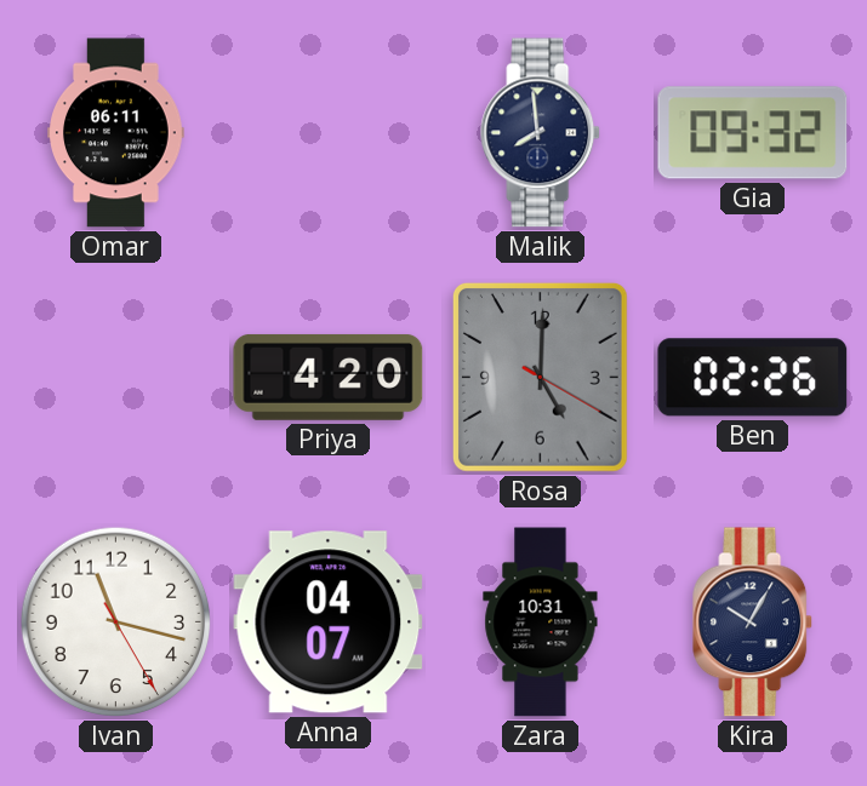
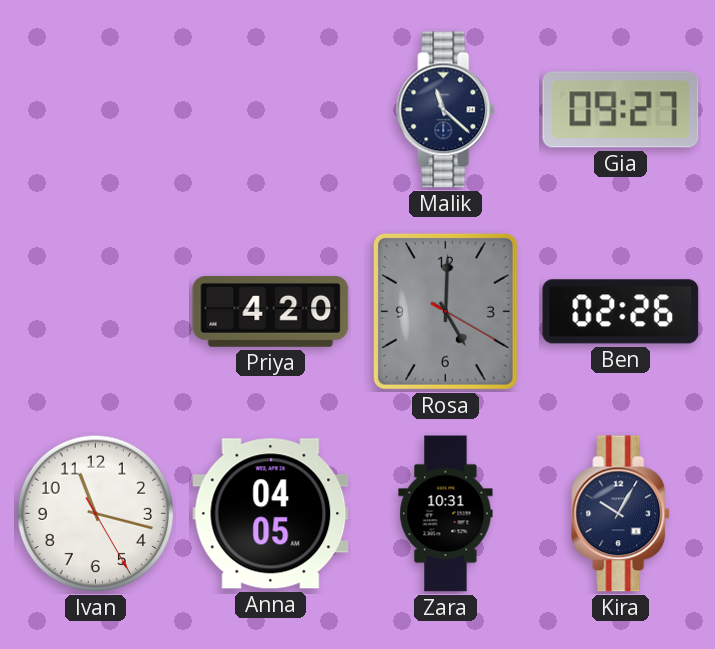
Omar: 06:11 -> none (116, 133)
Malik: 7:59 -> 11:22 (446, 110)
Gia: 09:32 -> 09:27 (621, 110)
Anna: 04:07 -> 04:05 (271, 514)
